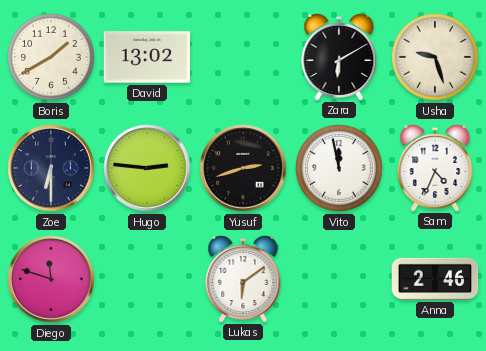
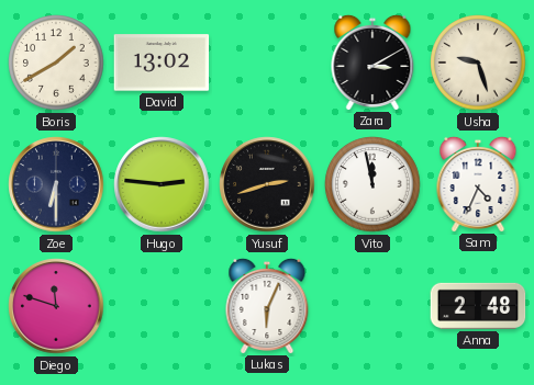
Zara: 6:10 -> 3:10 (372, 61)
Lukas: 6:09 -> 6:04 (267, 305)
Anna: 2:46 -> 2:48 (478, 306)
